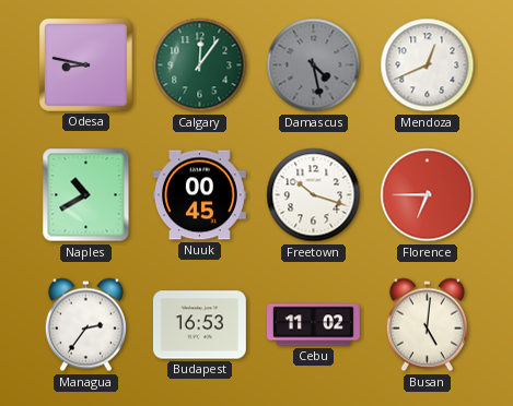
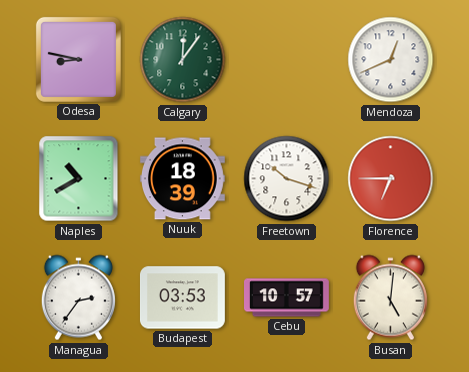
Damascus: 4:28 -> none (314, 65)
Nuuk: 00:45 -> 18:39 (182, 179)
Budapest: 16:53 -> 03:53 (182, 298)
Cebu: 11:02 -> 10:57 (287, 298)
